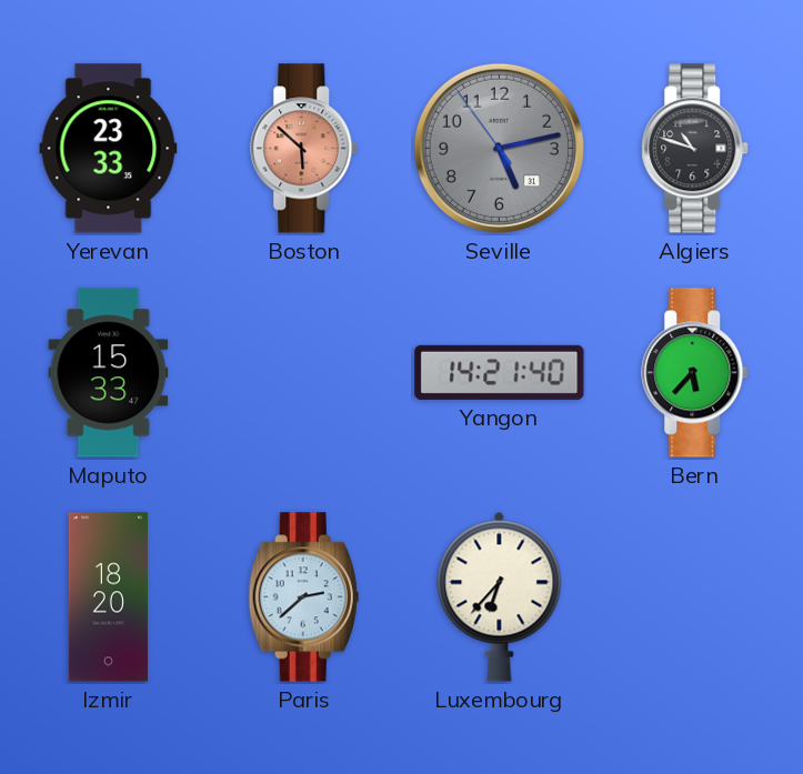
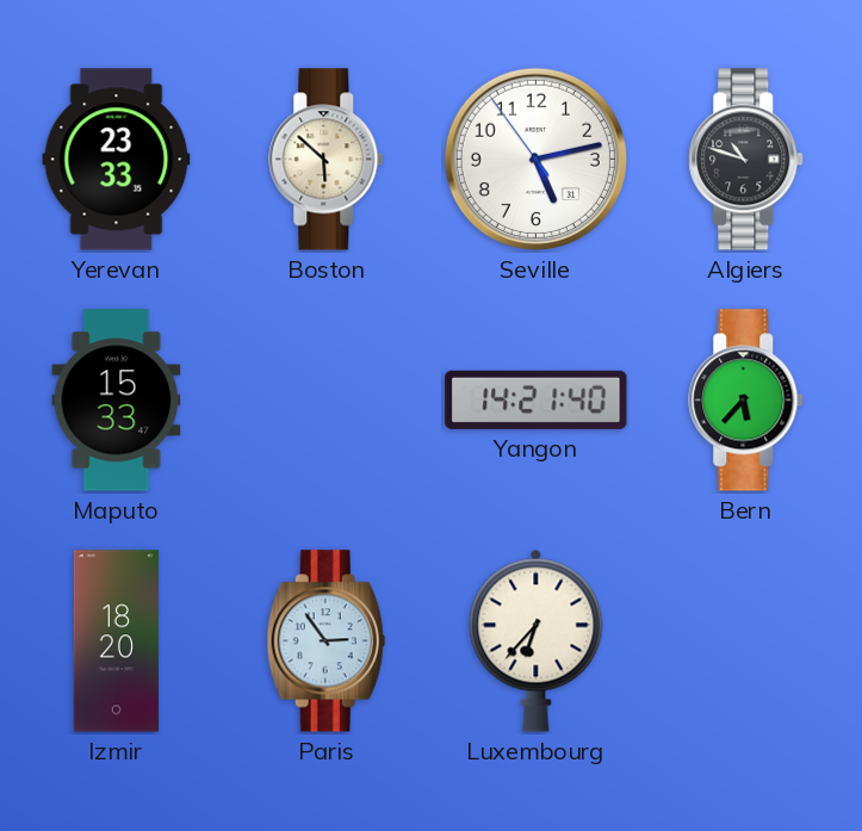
Boston dial: salmon -> cream (327, 160)
Seville dial: grey -> white (535, 159)
Paris: 2:38 -> 2:54 (325, 641)
